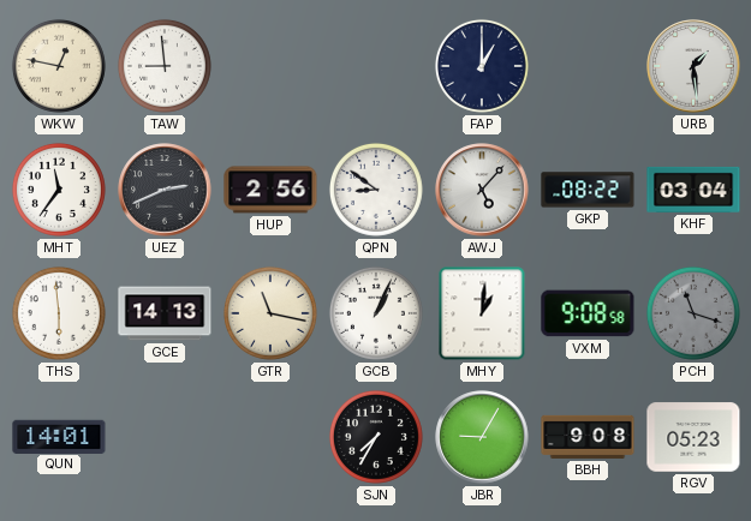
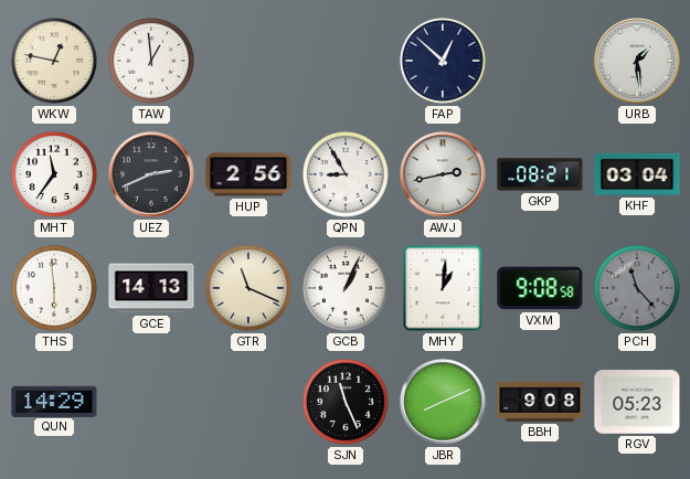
TAW: 8:59 -> 12:59 (151, 61)
FAP: 1:00 -> 12:52 (443, 61)
QPN: 8:51 -> 8:55 (346, 174)
AWJ: 5:07 -> 2:43 (443, 174)
GKP: 08:22 -> 08:21 (540, 174)
GTR: 11:17 -> 11:19 (248, 288)
PCH: 11:18 -> 11:23 (637, 288)
QUN: 14:01 -> 14:29 (54, 401)
SJN: 7:35 -> 11:26 (346, 402)
JBR: 9:05 -> 8:11 (443, 402)
